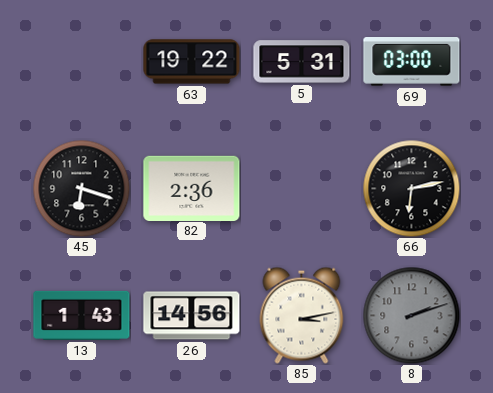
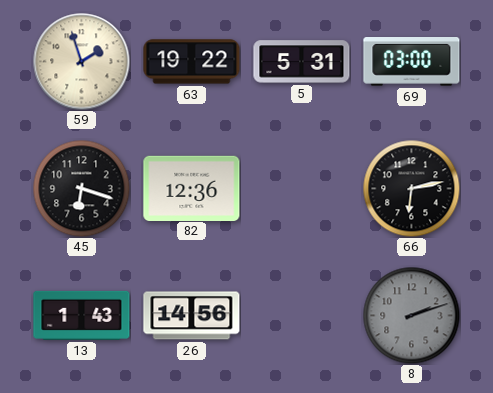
59: none -> 1:57 (82, 62)
82: 2:36 -> 12:36 (192, 188)
85: 3:13 -> none (302, 315)
